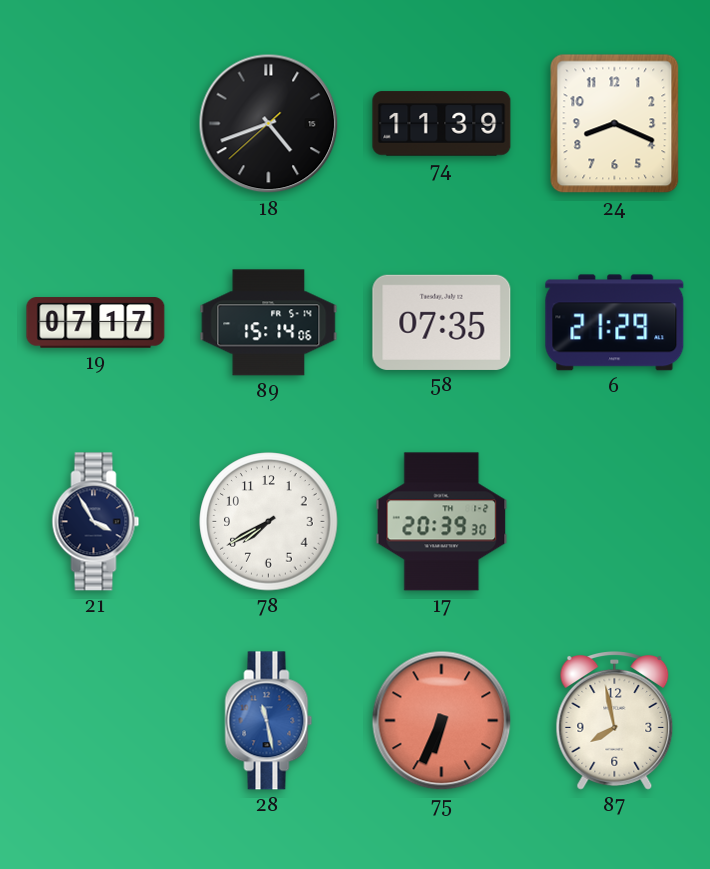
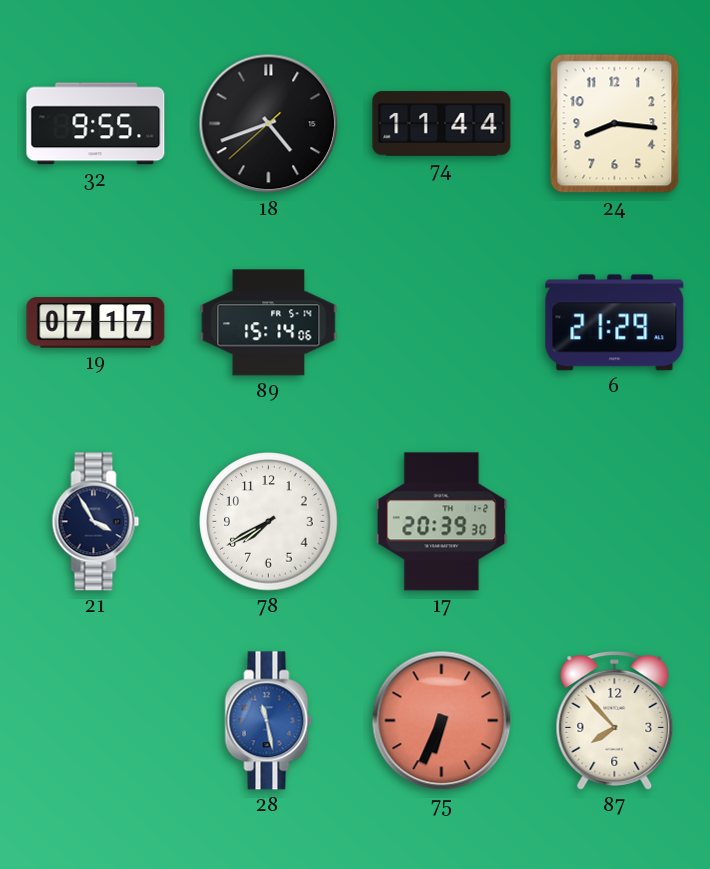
32: none -> 9:55 (96, 124)
74: 11:39 -> 11:44 (442, 124)
24: 8:19 -> 8:16 (615, 124)
58: 07:35 -> none (442, 322)
87: 7:58 -> 7:53 (615, 721)
